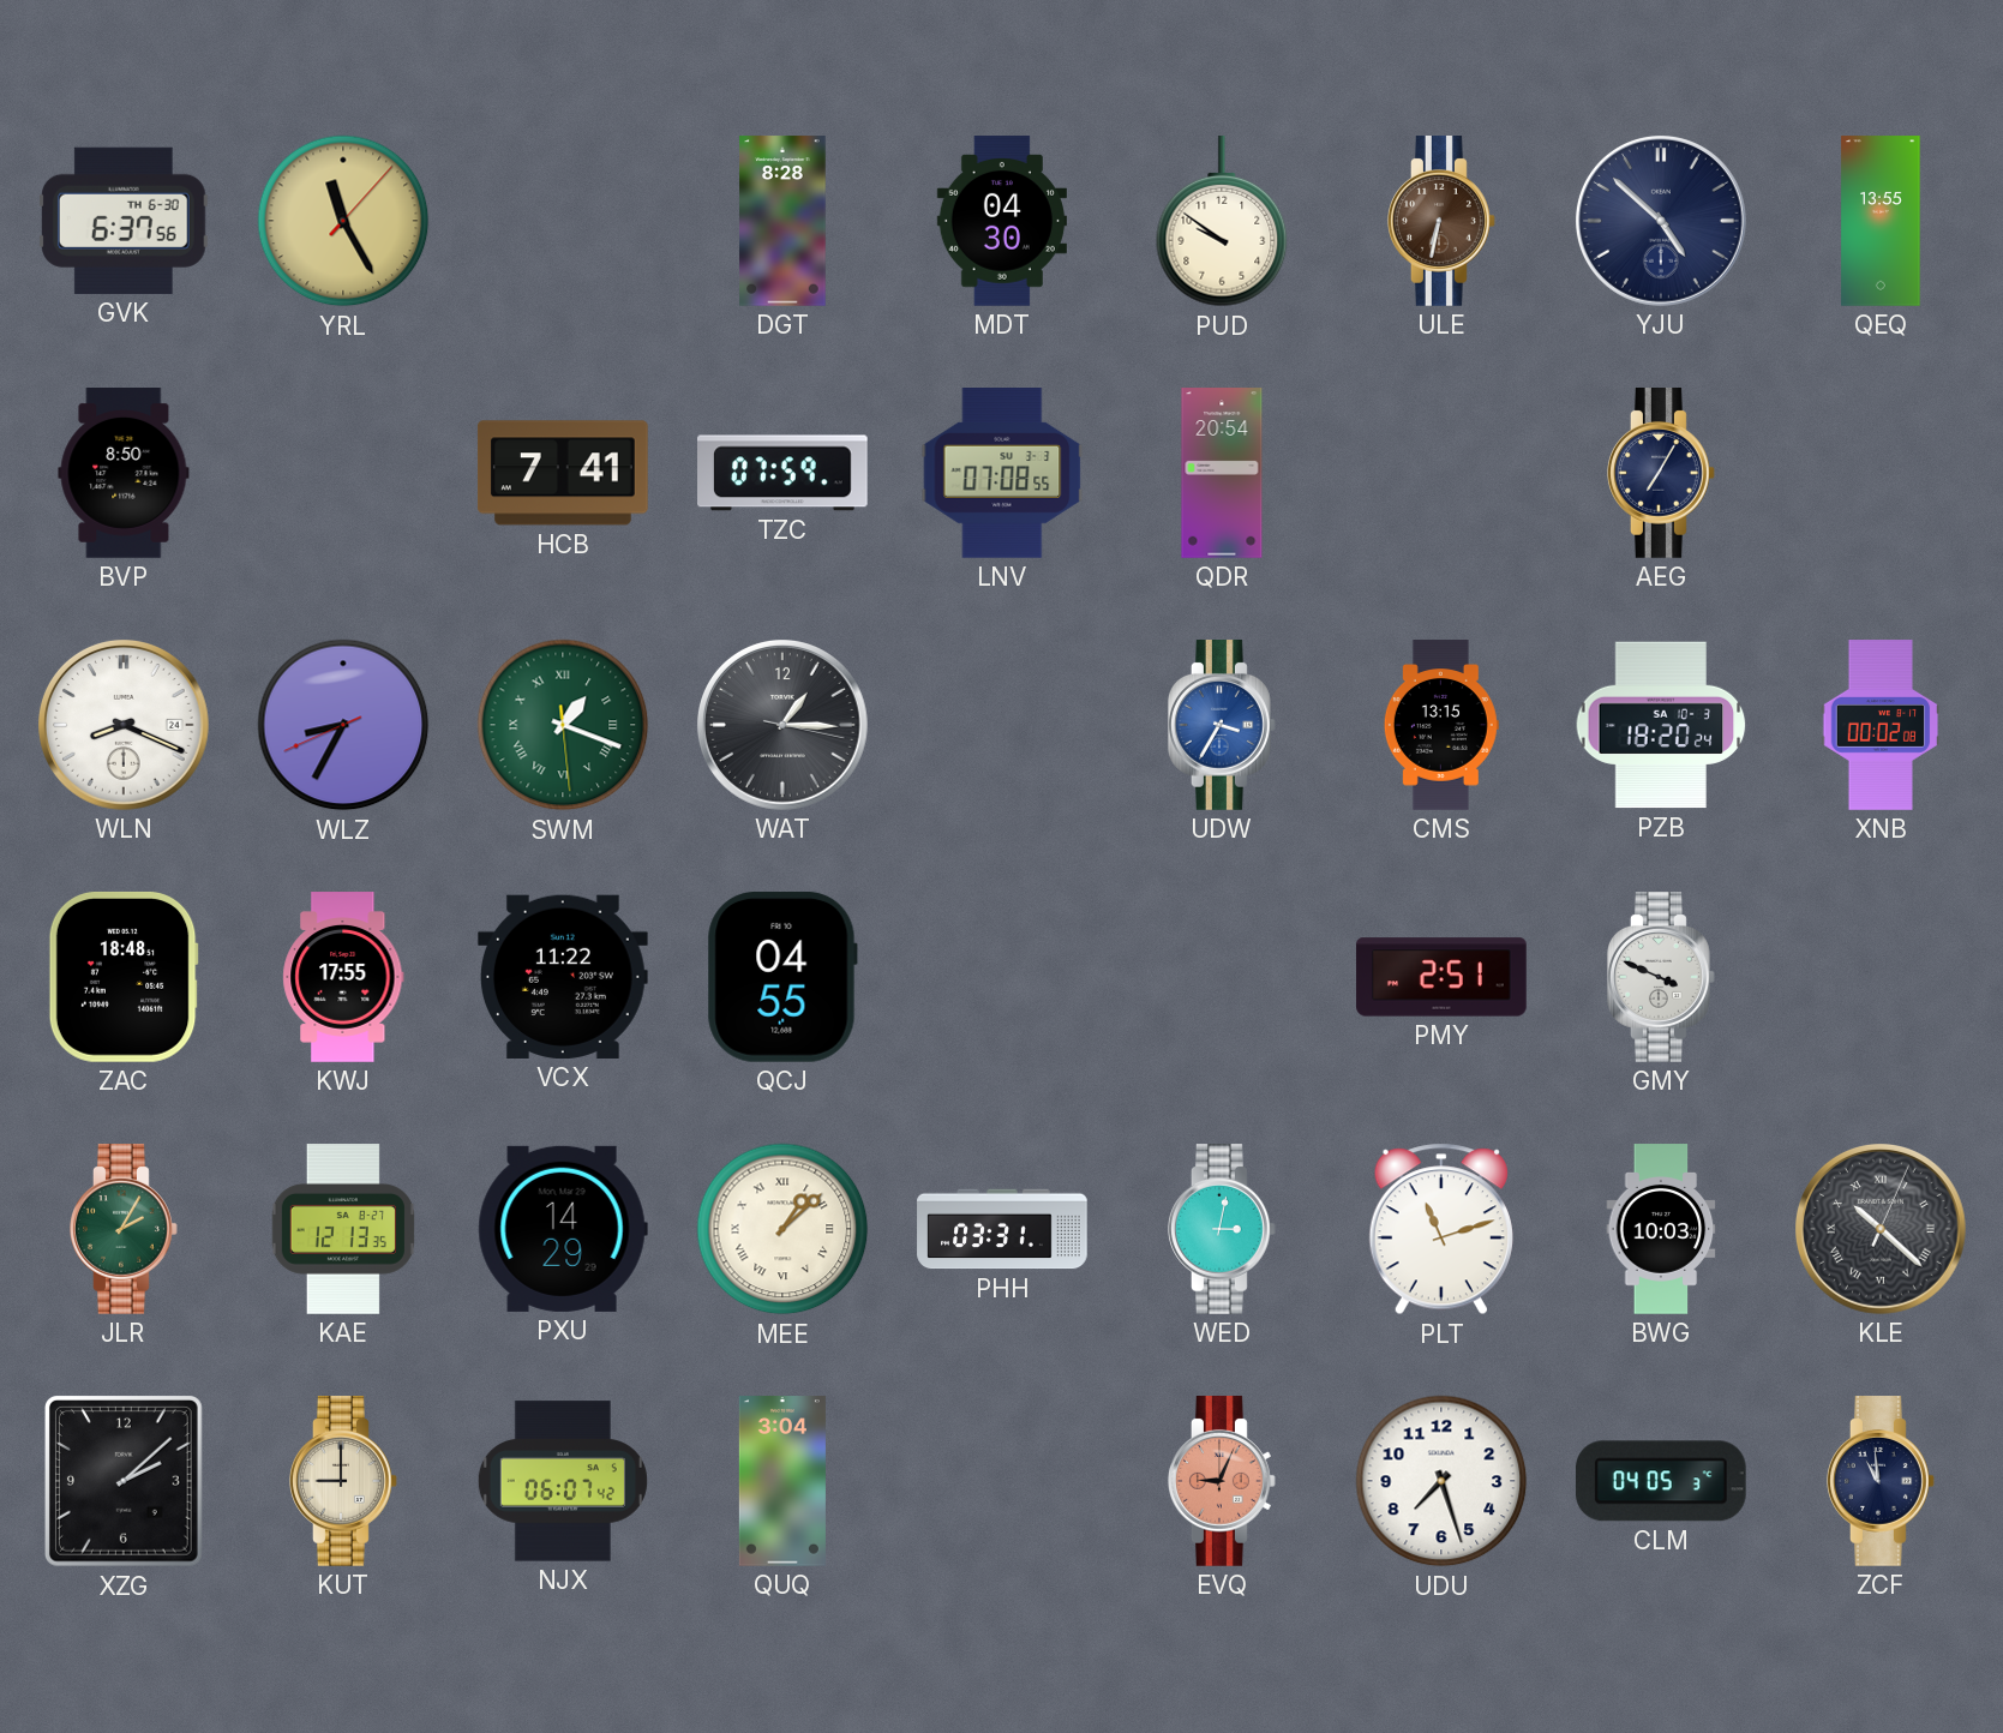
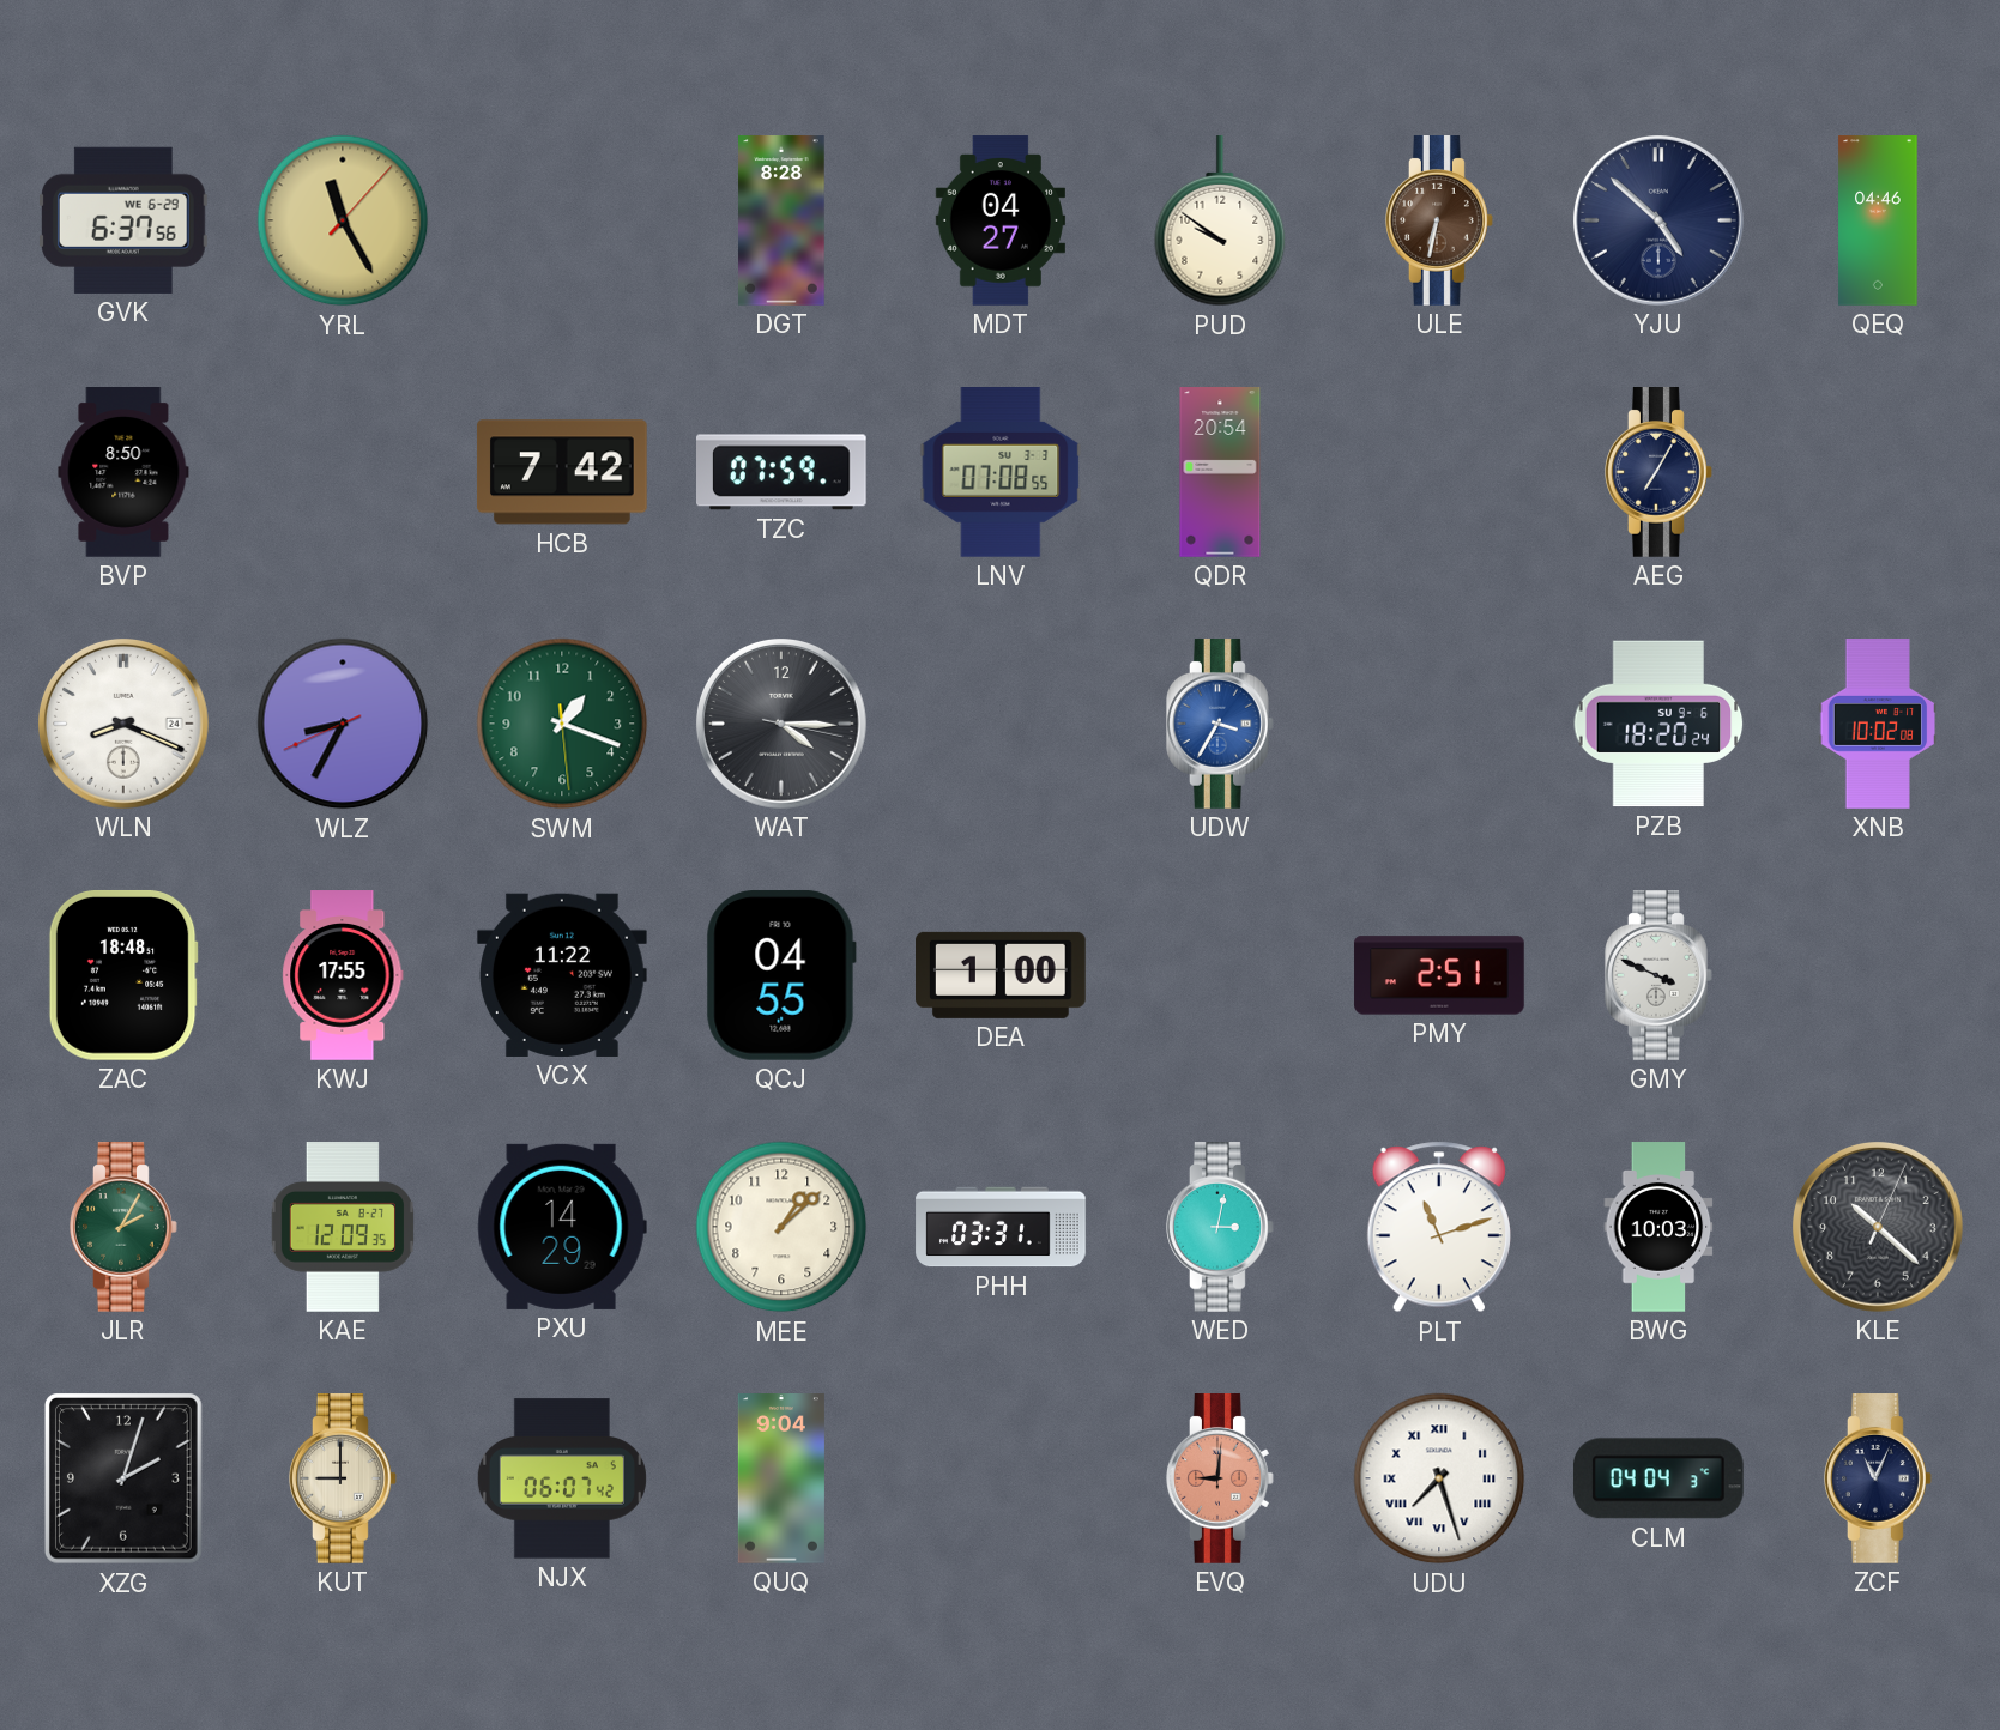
GVK date: TH 6-30 -> WE 6-29 (123, 220)
MDT: 04:30 -> 04:27 (1001, 220)
QEQ: 13:55 -> 04:46 (1878, 220)
HCB: 7:41 -> 7:42 (562, 472)
SWM numerals: Roman -> Arabic (562, 724)
WAT: 1:15 -> 4:15 (783, 725)
CMS: 13:15 -> none (1441, 725)
PZB date: SA 10-3 -> SU 9-6 (1658, 724)
XNB: 00:02 -> 10:02 (1878, 724)
DEA: none -> 1:00 (1002, 975)
KAE: 12:13 -> 12:09 (343, 1227)
MEE numerals: Roman -> Arabic (781, 1227)
KLE numerals: Roman -> Arabic (1879, 1228)
XZG: 2:08 -> 2:03 (123, 1480)
QUQ: 3:04 -> 9:04 (781, 1478)
EVQ: 9:04 -> 9:01 (1220, 1480)
UDU numerals: Arabic -> Roman (1439, 1478)
CLM: 04:05 -> 04:04 (1658, 1478)
ZCF: 10:59 -> 11:04 (1878, 1480)
